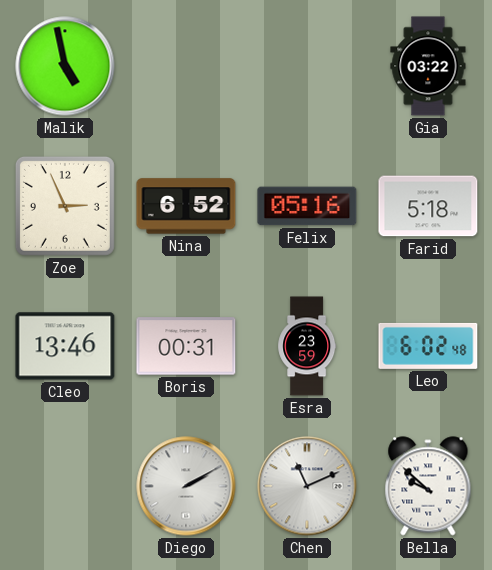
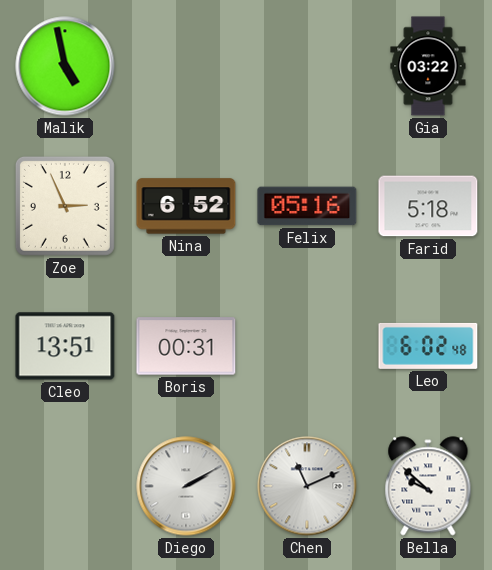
Cleo: 13:46 -> 13:51 (65, 346)
Esra: 23:59 -> none (307, 346)
